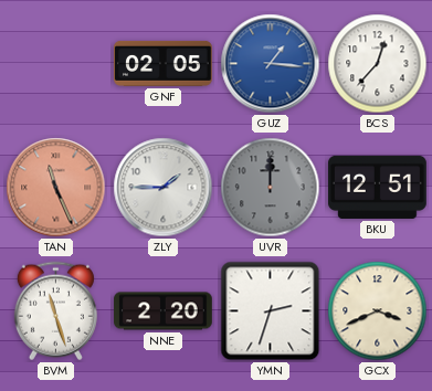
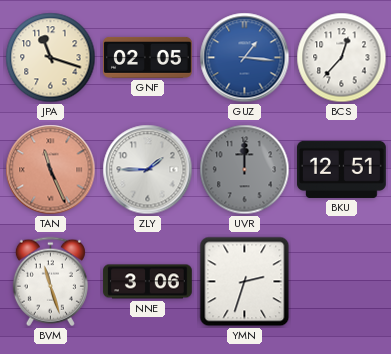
JPA: none -> 11:18 (51, 58)
NNE: 2:20 -> 3:06 (148, 282)
GCX: 3:41 -> none (378, 311)
